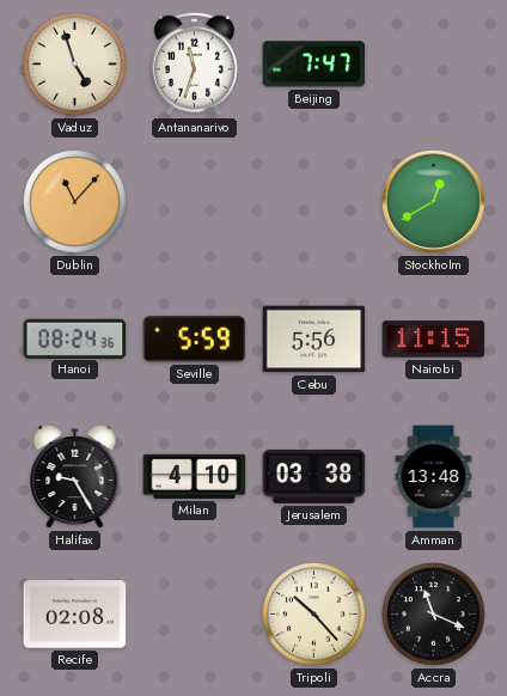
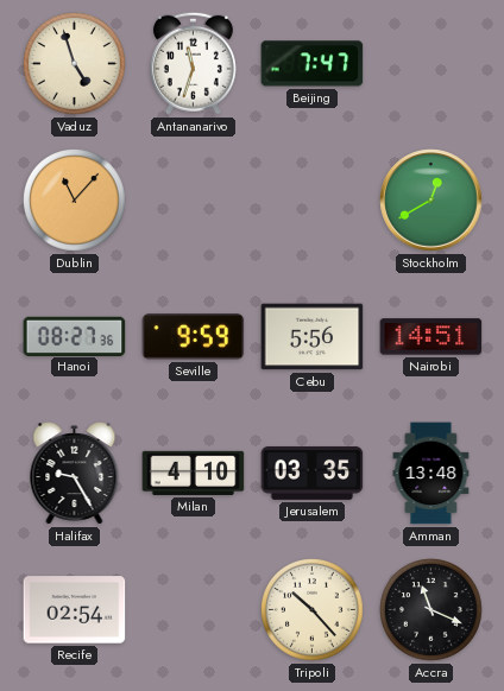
Hanoi: 08:24 -> 08:27 (75, 336)
Seville: 5:59 -> 9:59 (194, 337)
Nairobi: 11:15 -> 14:51 (431, 337)
Jerusalem: 03:38 -> 03:35 (313, 473)
Recife: 02:08 -> 02:54 (75, 610)
